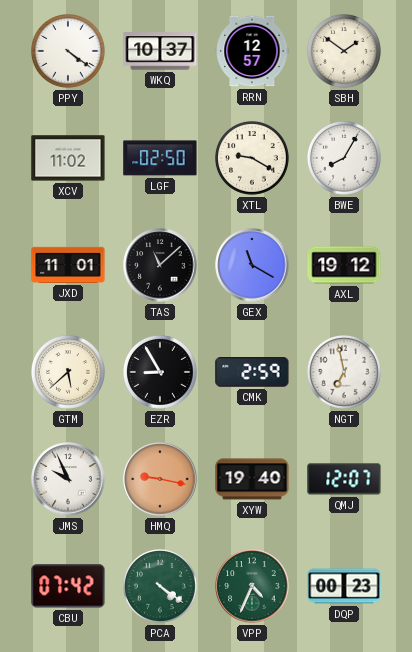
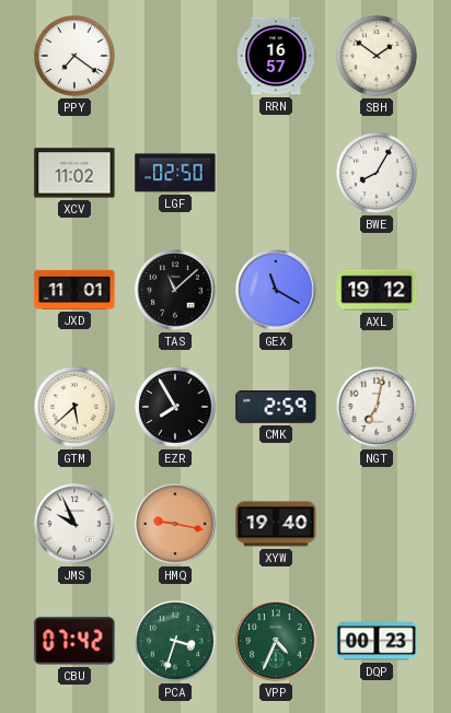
PPY: 4:21 -> 7:21 (76, 57)
WKQ: 10:37 -> none (160, 51)
RRN: 12:57 -> 16:57 (276, 56)
XTL: 9:20 -> none (253, 159)
EZR: 8:55 -> 7:55 (176, 408)
NGT: 6:58 -> 7:02 (378, 408)
QMJ: 12:07 -> none (344, 479)
PCA: 4:21 -> 3:33 (176, 642)
